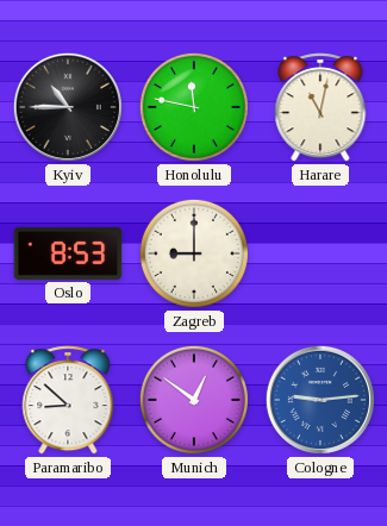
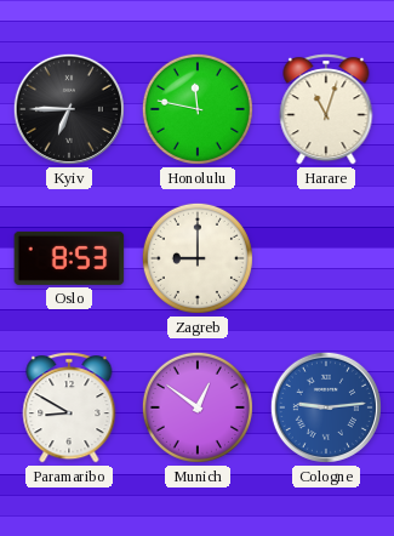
Kyiv: 10:45 -> 6:45 (69, 109)
Harare: 11:02 -> 11:03 (326, 109)
Paramaribo: 8:52 -> 8:50 (69, 407)
